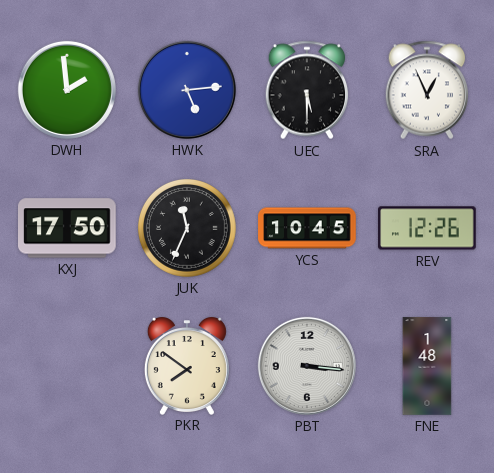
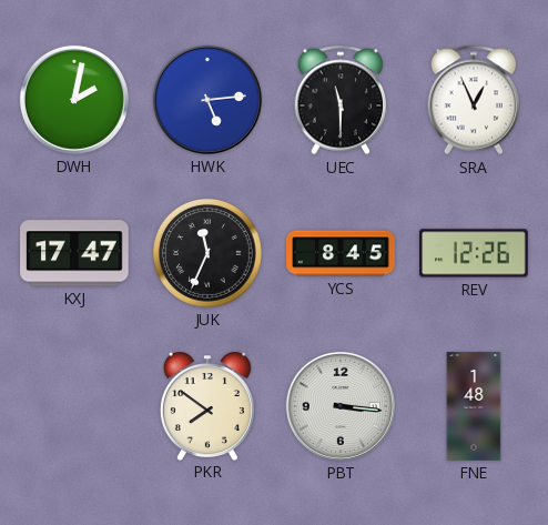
DWH: 1:59 -> 2:02 (74, 100)
UEC: 5:30 -> 11:30 (341, 100)
KXJ: 17:50 -> 17:47 (75, 253)
YCS: 10:45 -> 8:45 (341, 253)
